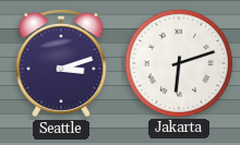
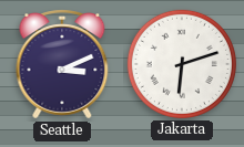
Seattle: 3:12 -> 3:11 (62, 64)
